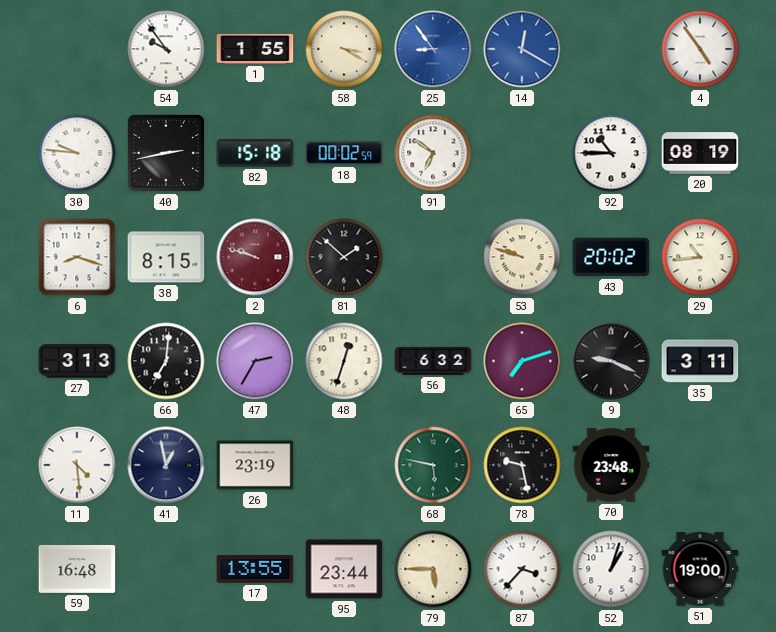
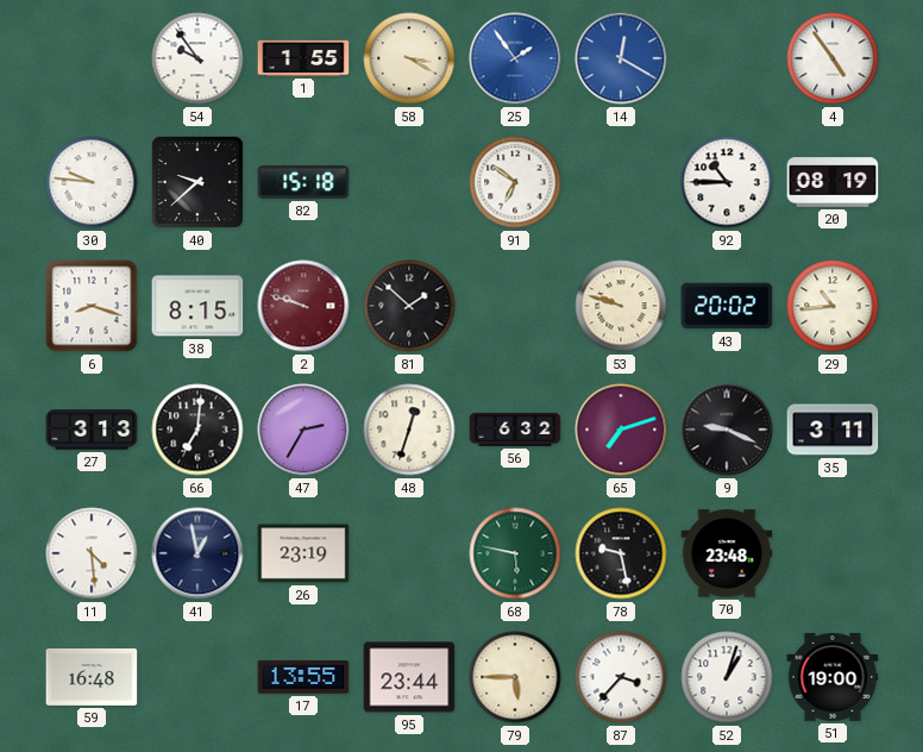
25: 8:54 -> 1:54 (515, 58)
40: 2:43 -> 9:38 (197, 182)
18: 00:02 -> none (344, 153)
